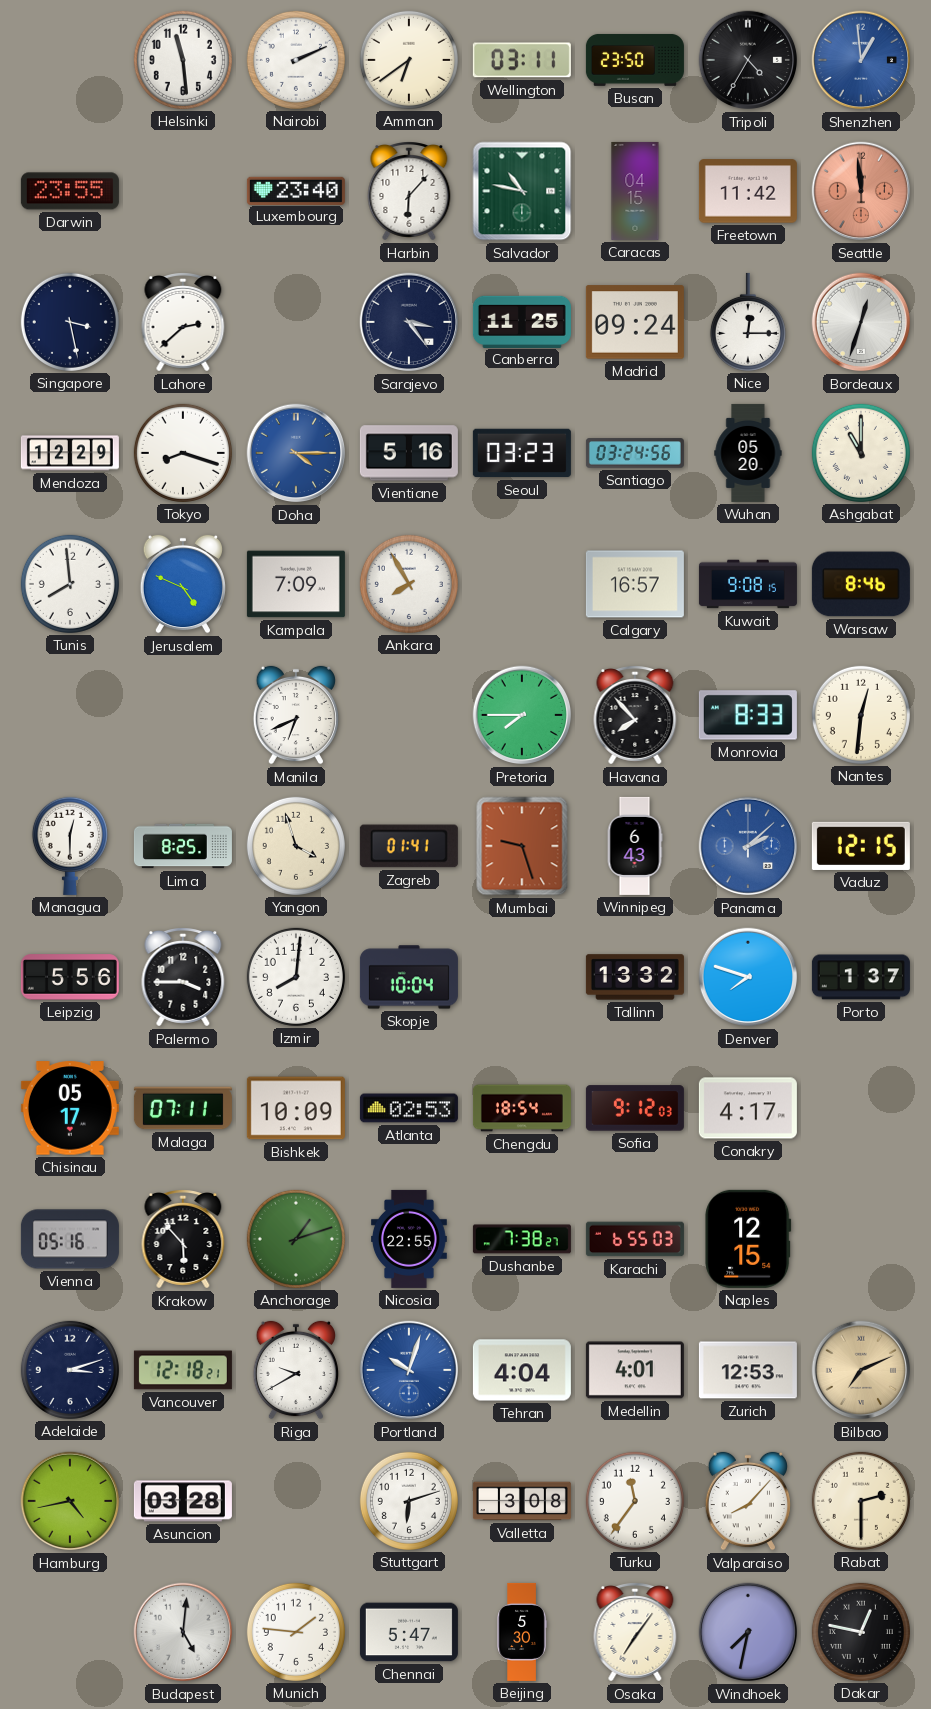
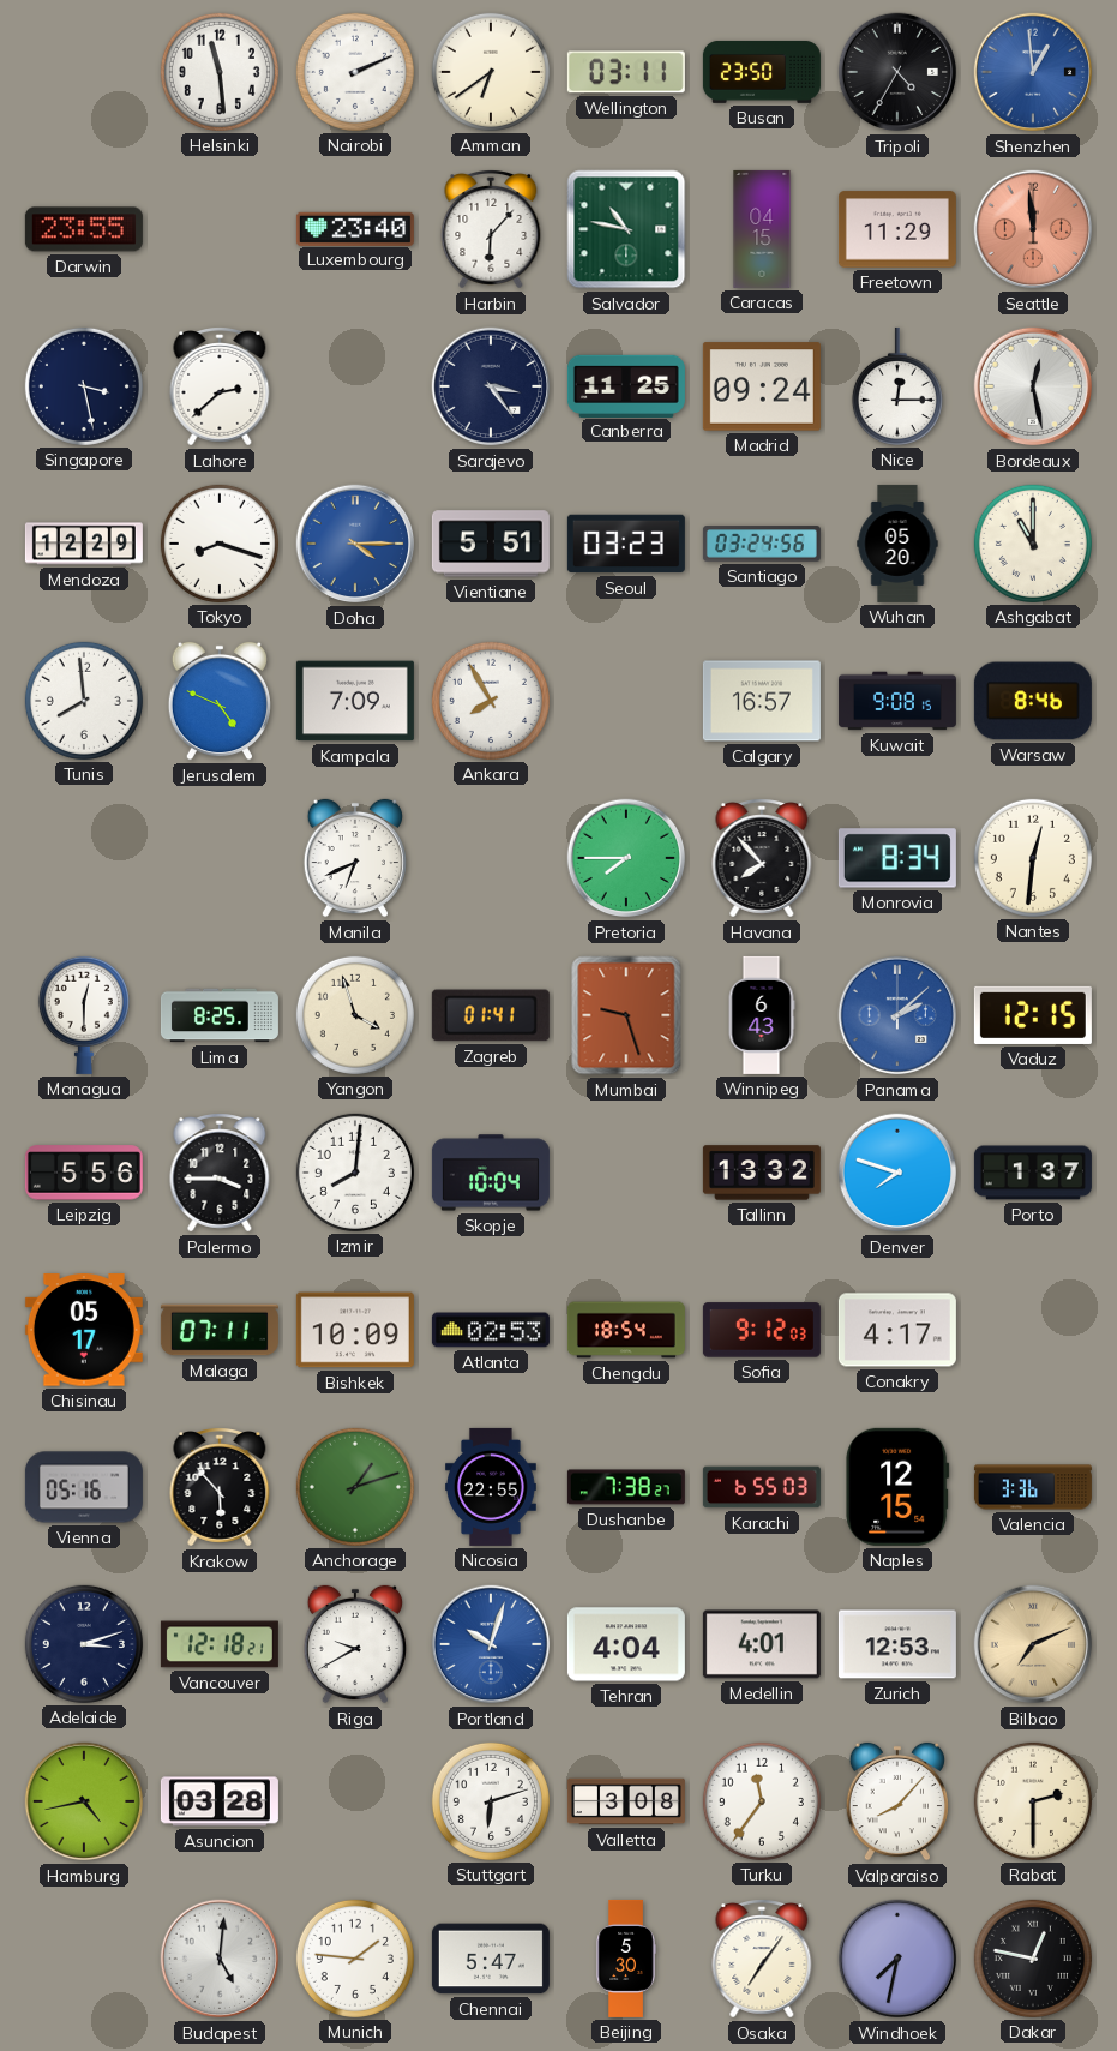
Freetown: 11:42 -> 11:29 (897, 229)
Bordeaux: 12:33 -> 12:28 (1033, 386)
Vientiane: 5:16 -> 5:51 (491, 544)
Monrovia: 8:33 -> 8:34 (897, 858)
Valencia: none -> 3:36 (1033, 1487)
